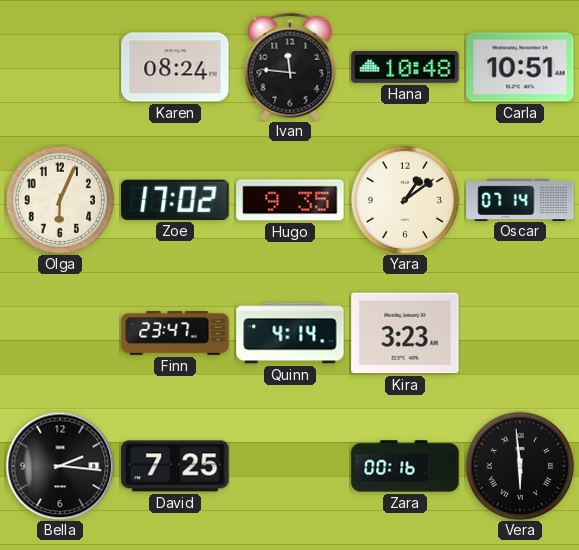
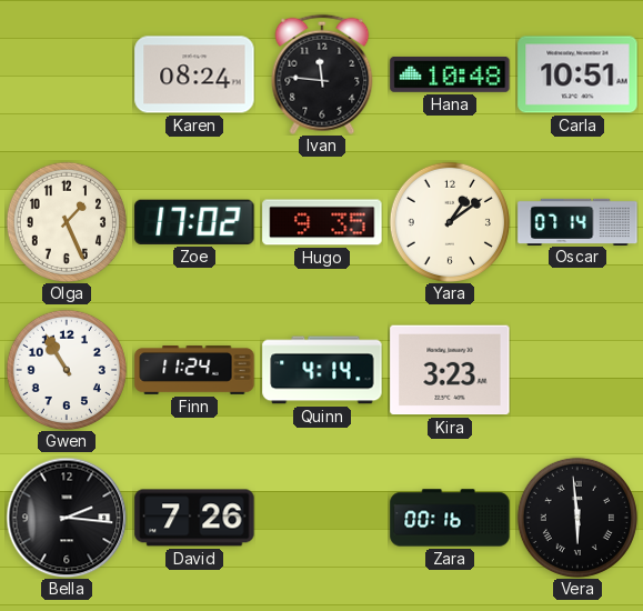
Olga: 6:04 -> 1:26 (67, 222)
Gwen: none -> 10:55 (67, 370)
Finn: 23:47 -> 11:24 (194, 371)
David: 7:25 -> 7:26 (194, 518)
